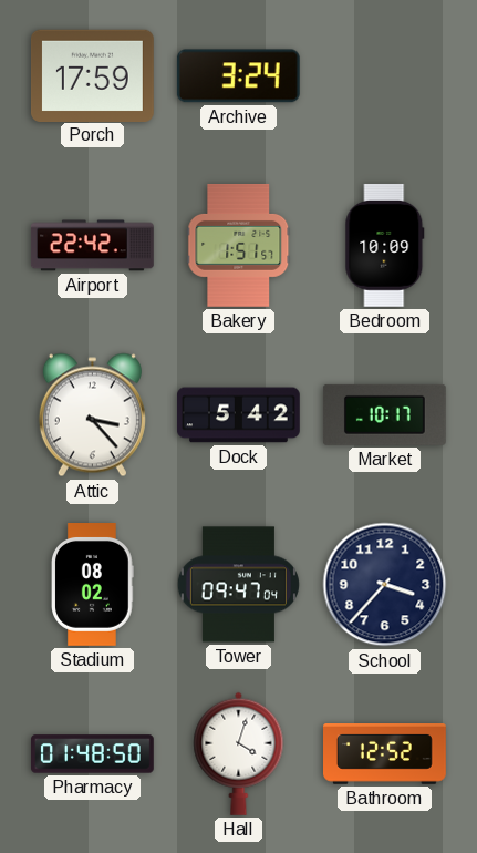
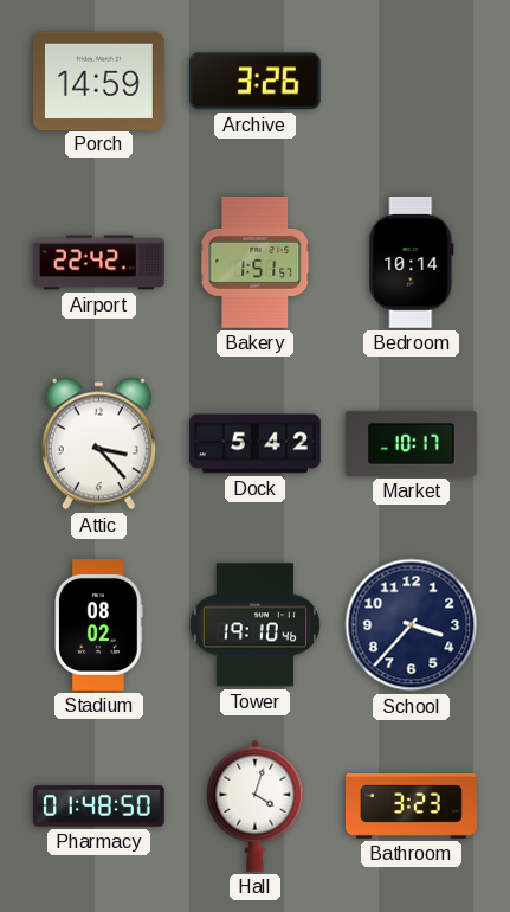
Porch: 17:59 -> 14:59 (98, 81)
Archive: 3:24 -> 3:26 (254, 82)
Bedroom: 10:09 -> 10:14 (412, 262)
Tower: 09:47 -> 19:10 (254, 625)
Bathroom: 12:52 -> 3:23 (412, 807)
